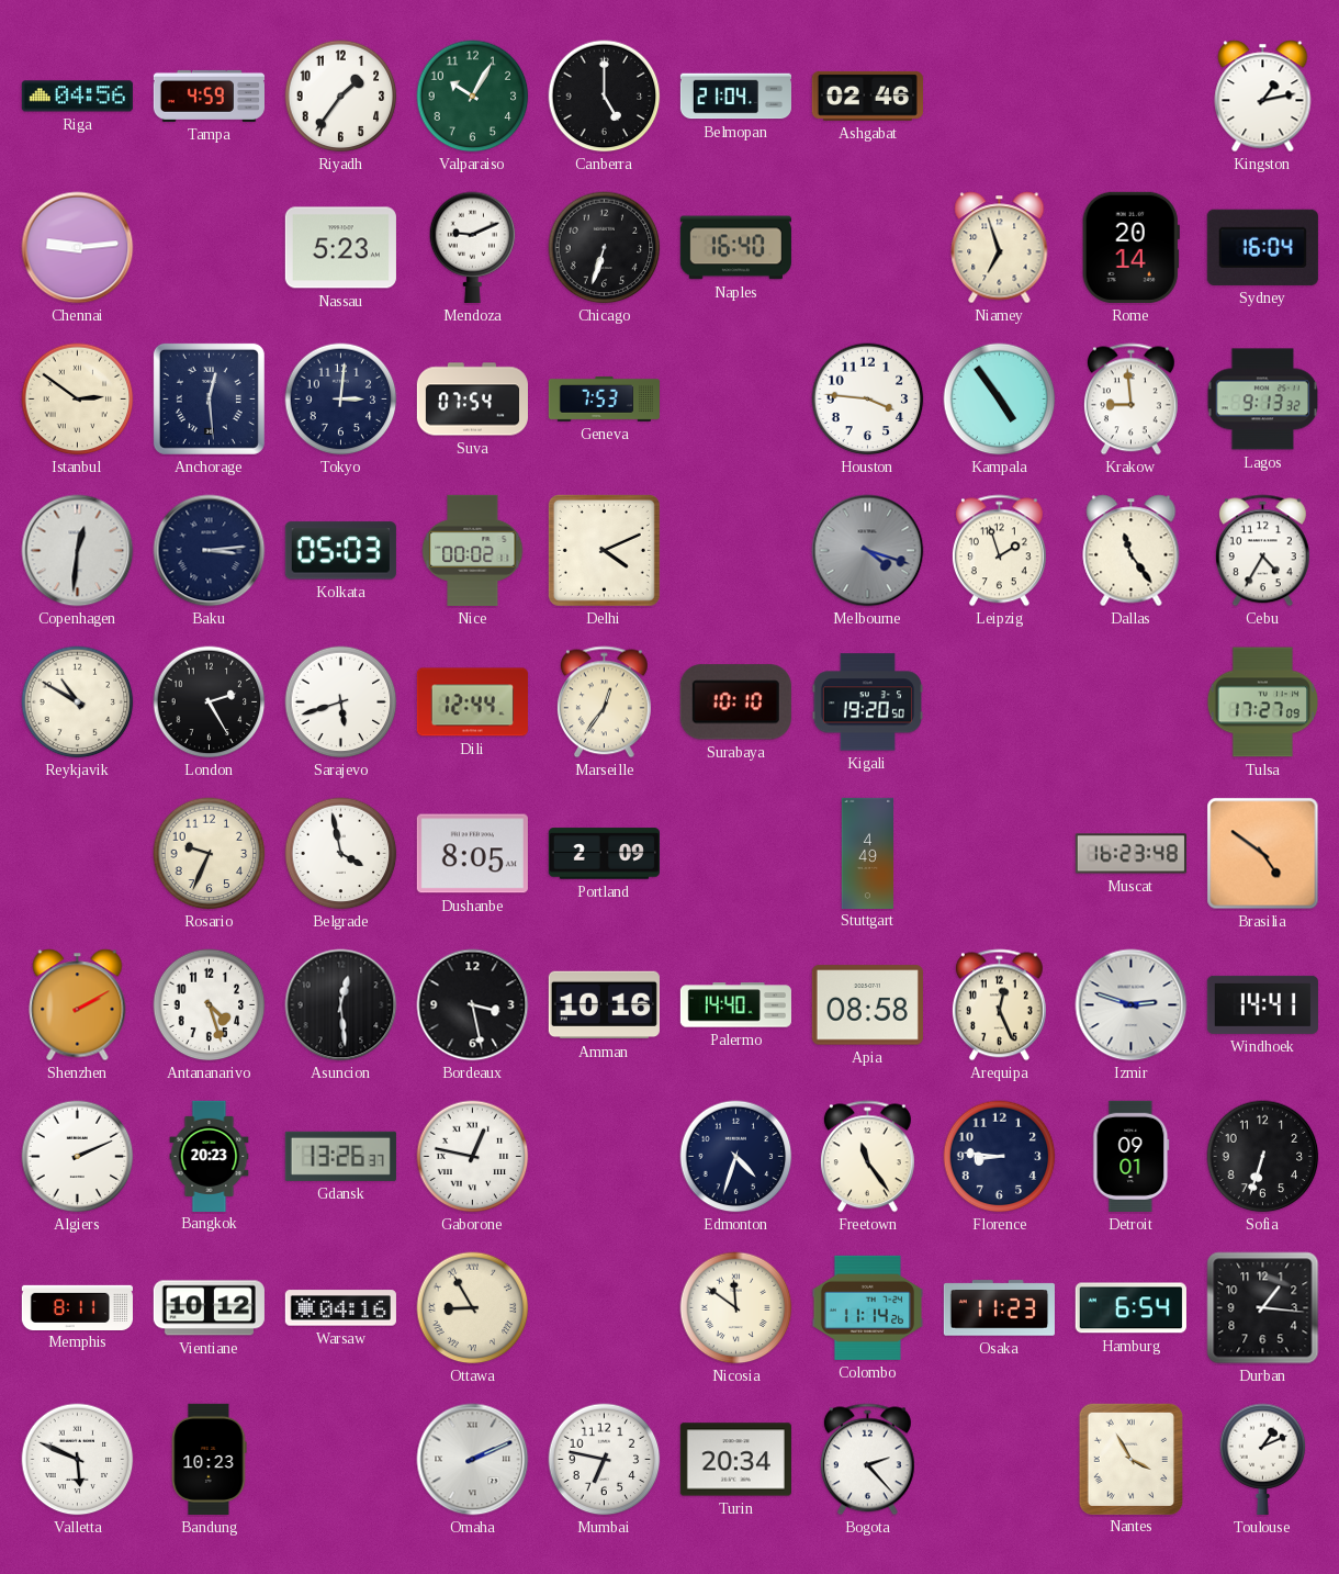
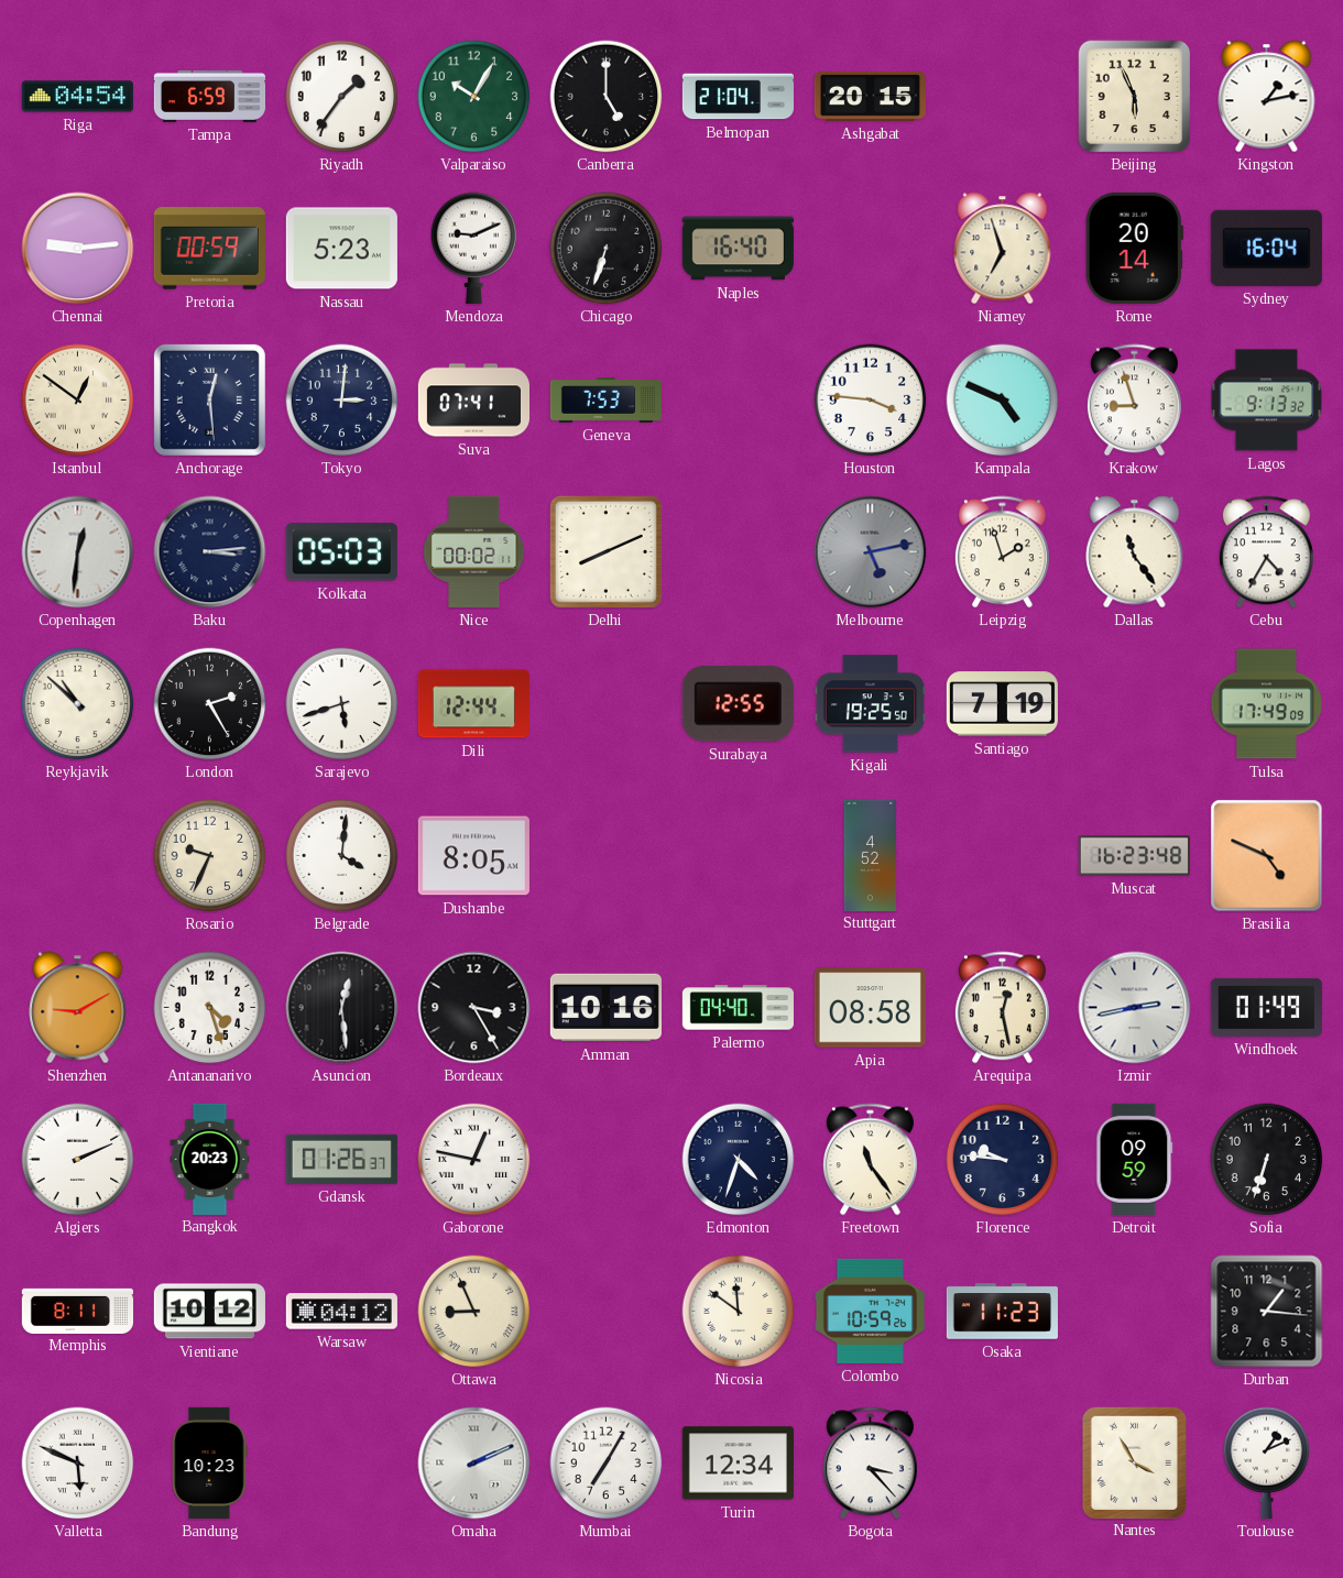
Riga: 04:56 -> 04:54 (77, 97)
Tampa: 4:59 -> 6:59 (209, 96)
Ashgabat: 02:46 -> 20:15 (870, 96)
Beijing: none -> 5:56 (1135, 97)
Pretoria: none -> 00:59 (209, 249)
Istanbul: 2:51 -> 12:51 (78, 401)
Suva: 07:54 -> 07:41 (473, 401)
Kampala: 4:54 -> 4:49 (1003, 401)
Krakow: 8:59 -> 8:57 (1134, 401)
Delhi: 4:11 -> 8:11 (605, 551)
Melbourne: 4:18 -> 5:13 (871, 552)
Reykjavik: 10:50 -> 10:52 (78, 704)
Marseille: 12:36 -> none (604, 702)
Surabaya: 10:10 -> 12:55 (738, 704)
Kigali: 19:20 -> 19:25 (870, 704)
Santiago: none -> 7:19 (1002, 704)
Tulsa: 17:27 -> 17:49 (1266, 704)
Belgrade: 3:58 -> 4:01 (342, 856)
Portland: 2:09 -> none (604, 854)
Stuttgart: 4:49 -> 4:52 (871, 855)
Brasilia: 4:51 -> 4:49 (1267, 856)
Shenzhen: 2:10 -> 9:10 (78, 1008)
Bordeaux: 3:28 -> 3:25 (474, 1008)
Palermo: 14:40 -> 04:40 (738, 1008)
Arequipa: 12:26 -> 12:28 (1002, 1008)
Izmir: 2:48 -> 2:43 (1135, 1008)
Windhoek: 14:41 -> 01:49 (1266, 1007)
Gdansk: 13:26 -> 01:26 (341, 1159)
Florence: 8:46 -> 9:46 (1003, 1160)
Detroit: 09:01 -> 09:59 (1135, 1159)
Warsaw: 04:16 -> 04:12 (341, 1312)
Ottawa: 8:55 -> 8:56 (474, 1312)
Colombo: 11:14 -> 10:59 (870, 1311)
Hamburg: 6:54 -> none (1130, 1308)
Mumbai: 6:47 -> 7:05 (607, 1464)
Turin: 20:34 -> 12:34 (738, 1464)
Bogota: 2:23 -> 3:23 (870, 1464)
